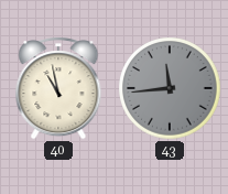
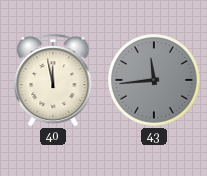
40: 10:58 -> 11:58 (53, 81)
